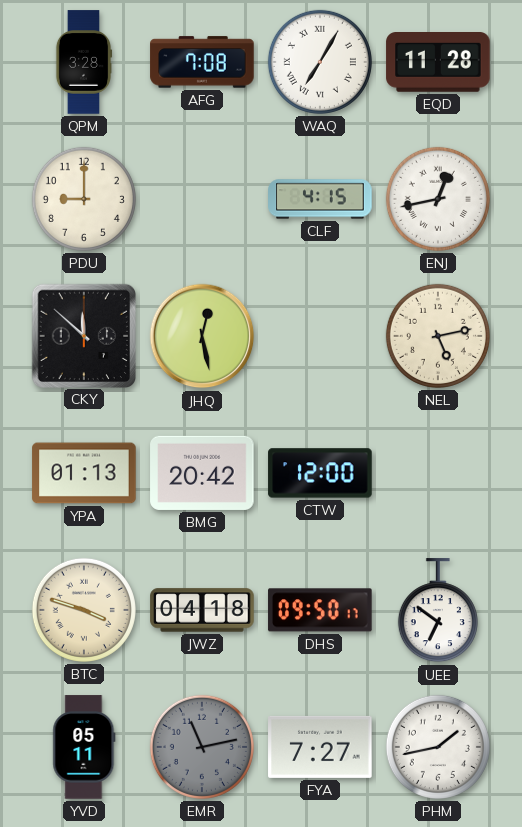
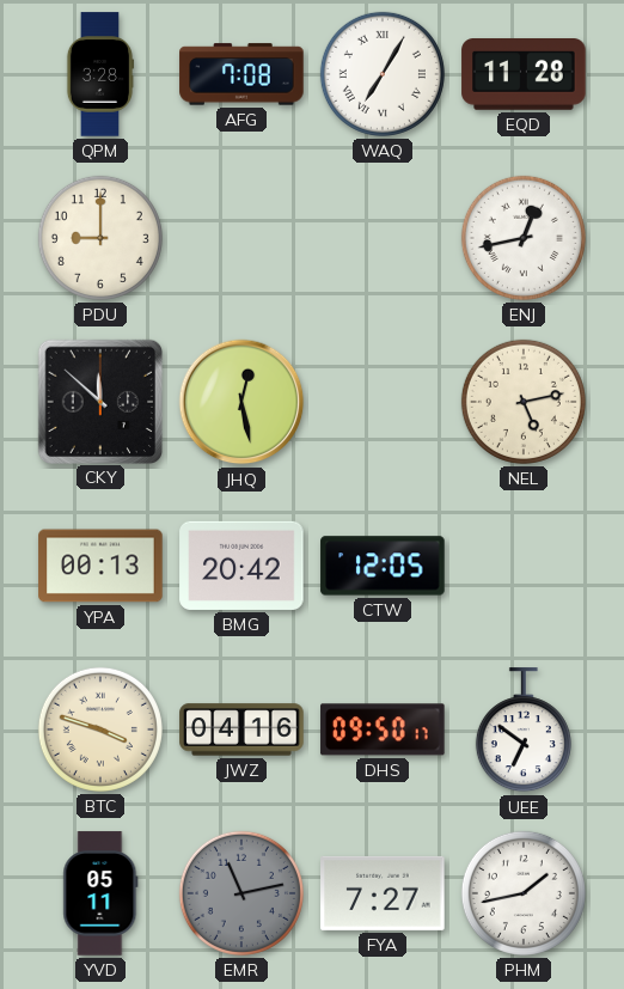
CLF: 4:15 -> none (320, 199)
YPA: 01:13 -> 00:13 (100, 566)
CTW: 12:00 -> 12:05 (383, 566)
JWZ: 04:18 -> 04:16 (241, 729)
